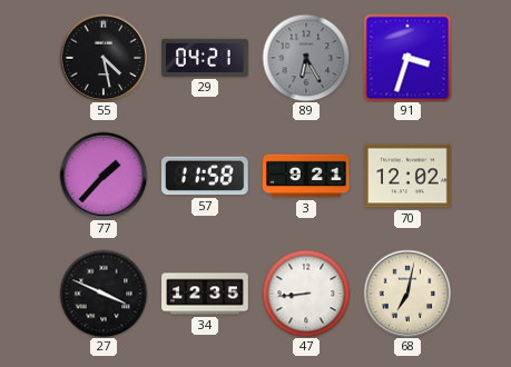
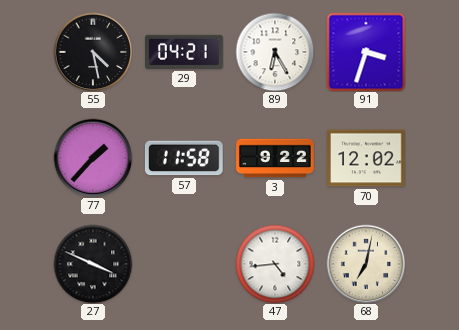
89 dial: grey -> white (275, 52)
3: 9:21 -> 9:22 (275, 158)
34: 12:35 -> none (205, 294)
47: 8:44 -> 4:44 (275, 264)
